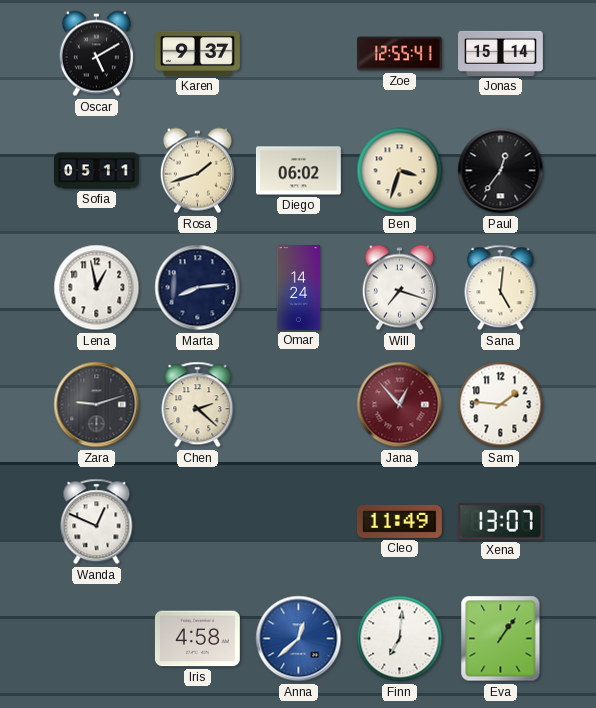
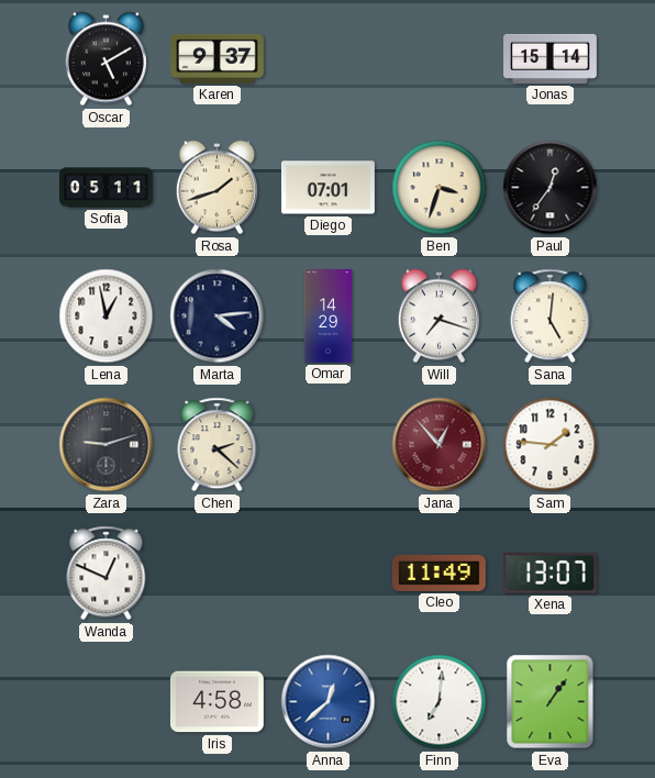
Zoe: 12:55 -> none (400, 54)
Diego: 06:02 -> 07:01 (327, 188)
Marta: 8:14 -> 4:14 (218, 316)
Omar: 14:24 -> 14:29 (329, 316)
